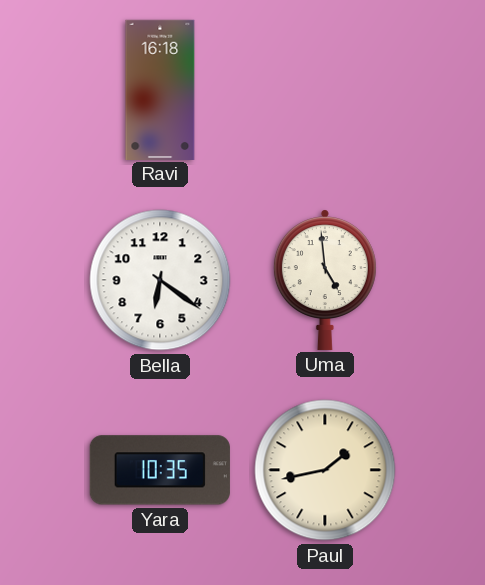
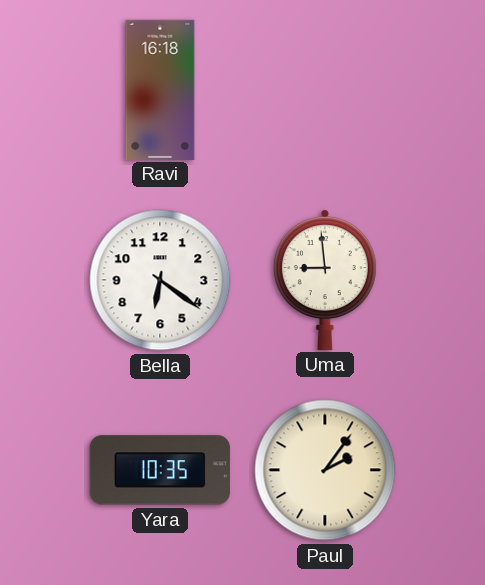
Uma: 4:59 -> 8:59 (325, 280)
Paul: 1:43 -> 2:06 (325, 470)
